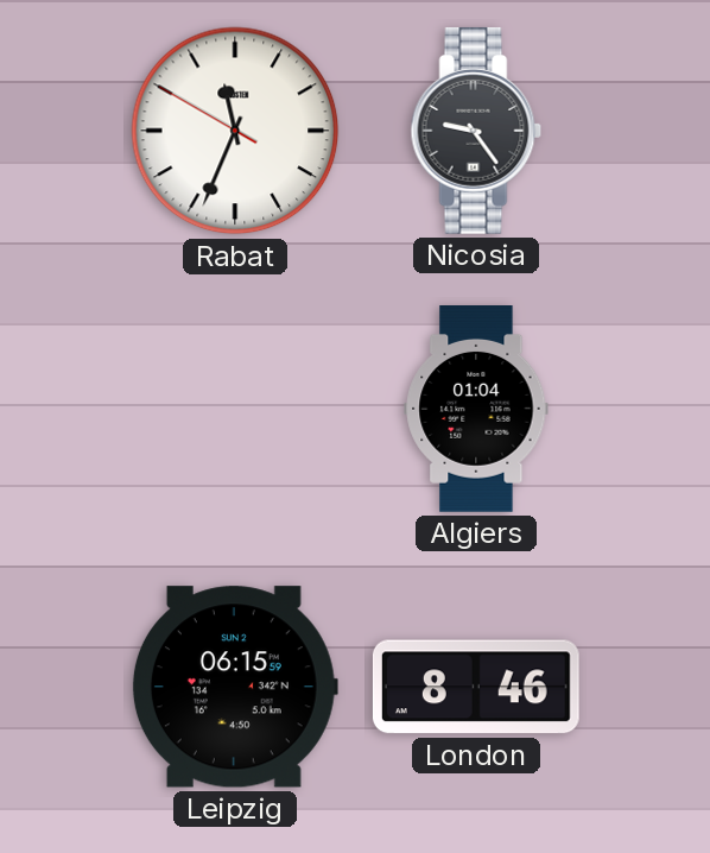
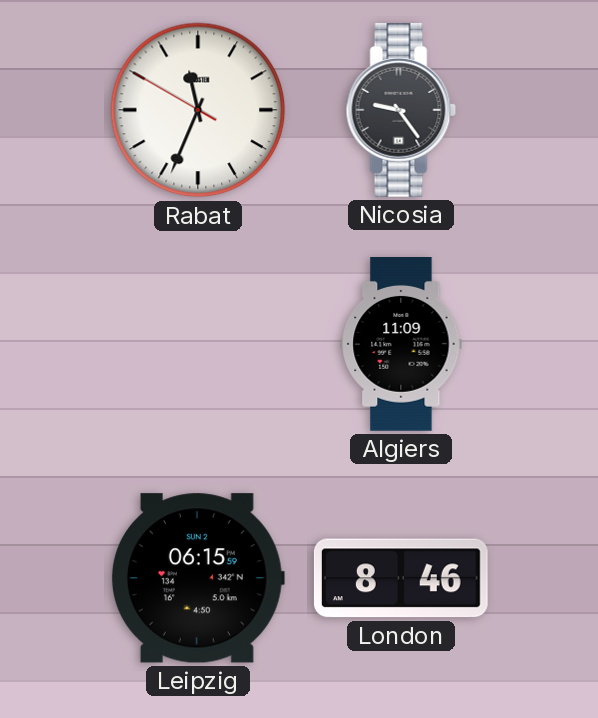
Algiers: 01:04 -> 11:09 (401, 345)
